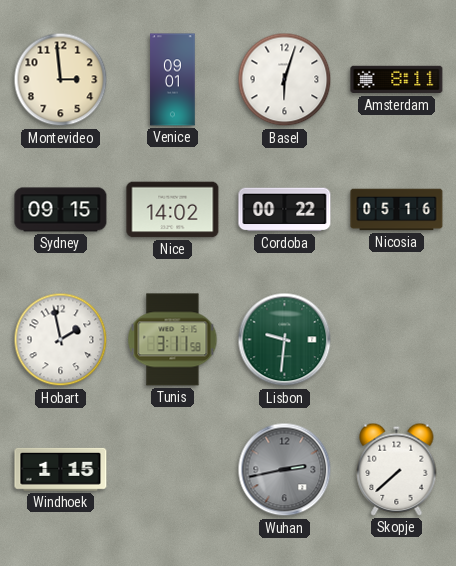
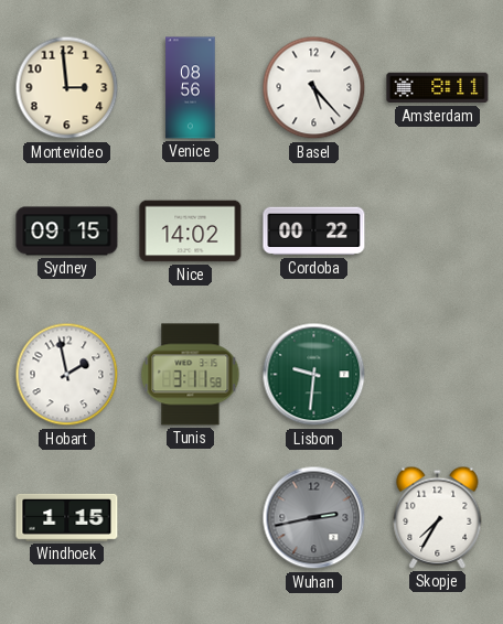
Venice: 09:01 -> 08:56 (191, 88)
Basel: 6:03 -> 5:23 (314, 88)
Nicosia: 05:16 -> none (397, 210)
Skopje: 7:38 -> 7:35 (438, 517)
